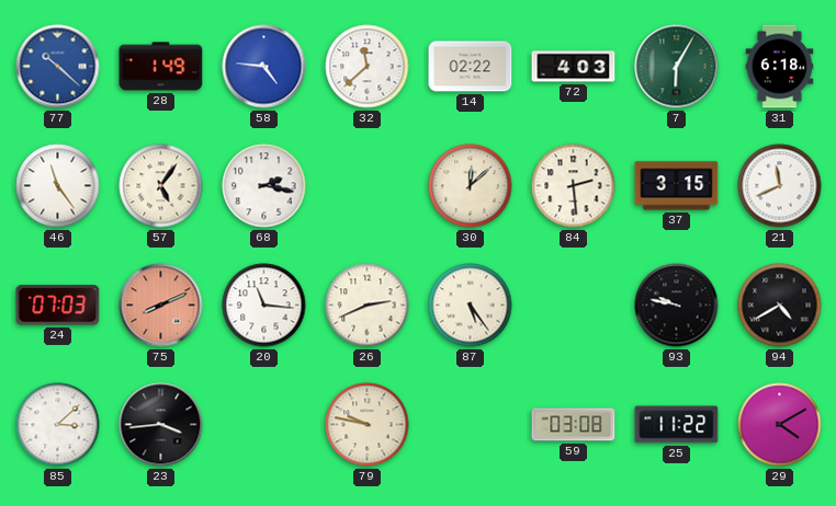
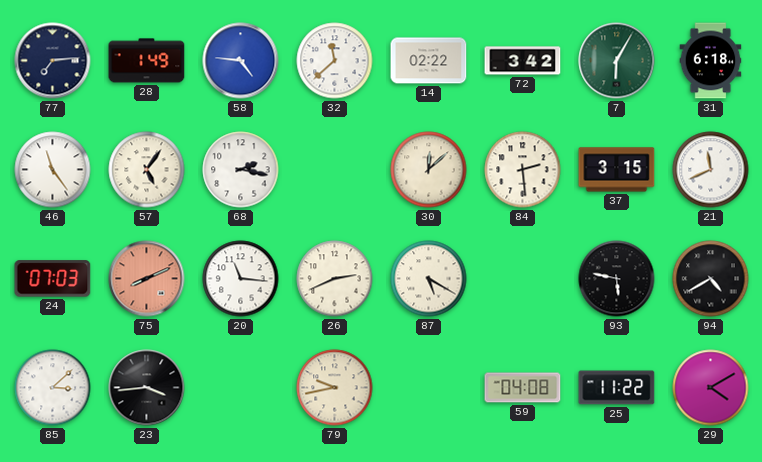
77: 10:22 -> 7:14 (53, 61)
77 dial: blue -> navy (53, 61)
72: 4:03 -> 3:42 (523, 61)
87: 5:24 -> 5:20 (429, 279)
93: 9:47 -> 5:47 (617, 279)
79: 9:47 -> 9:43 (335, 388)
59: 03:08 -> 04:08 (523, 388)
